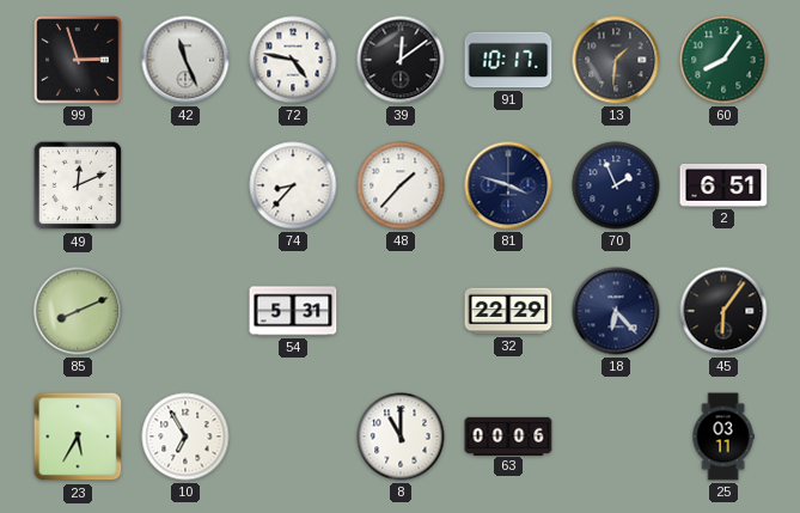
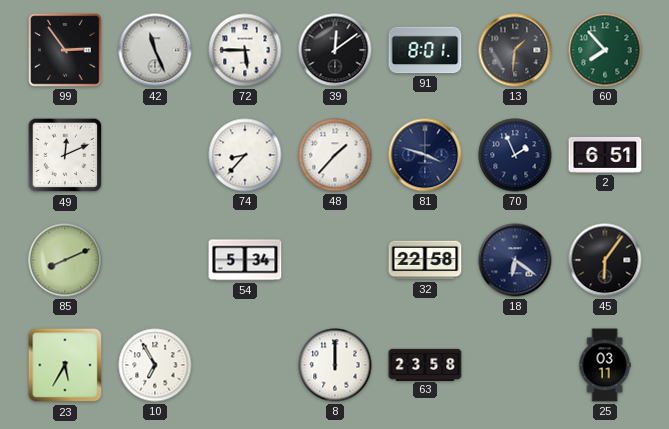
99: 2:57 -> 2:54 (65, 50)
72: 4:47 -> 5:45 (245, 50)
91: 10:17 -> 8:01 (425, 50)
60: 8:06 -> 7:53 (605, 50)
54: 5:31 -> 5:34 (245, 260)
32: 22:29 -> 22:58 (425, 260)
18: 6:23 -> 6:21 (515, 260)
8: 11:00 -> 12:00 (335, 365)
63: 00:06 -> 23:58 (425, 364)
